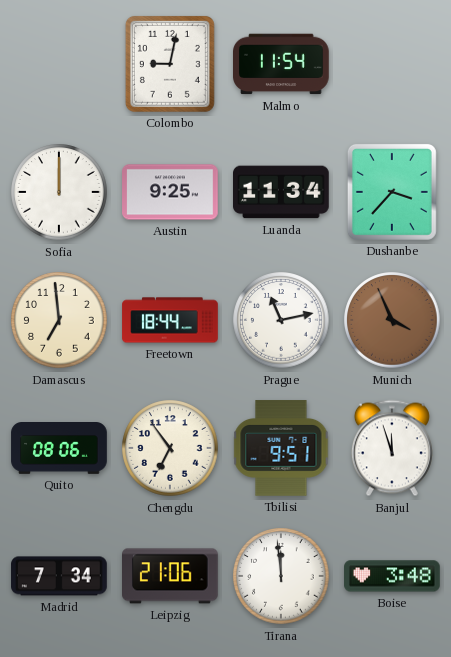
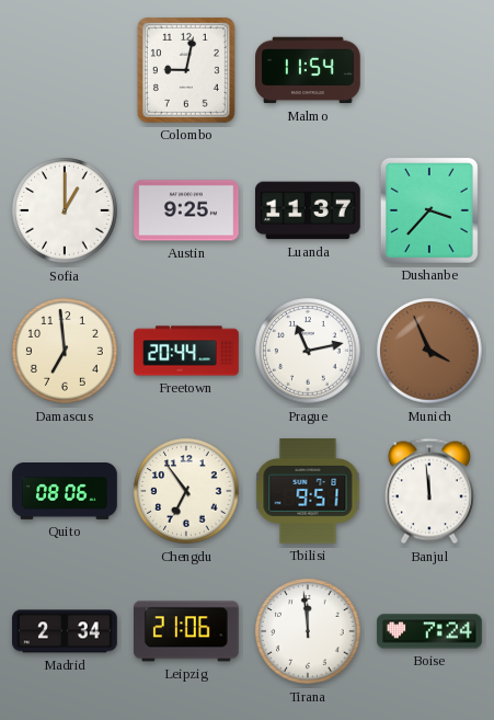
Sofia: 12:00 -> 1:00 (65, 210)
Luanda: 11:34 -> 11:37 (308, 210)
Freetown: 18:44 -> 20:44 (186, 351)
Banjul: 11:57 -> 11:59 (429, 491)
Madrid: 7:34 -> 2:34 (65, 631)
Boise: 3:48 -> 7:24 (429, 631)
